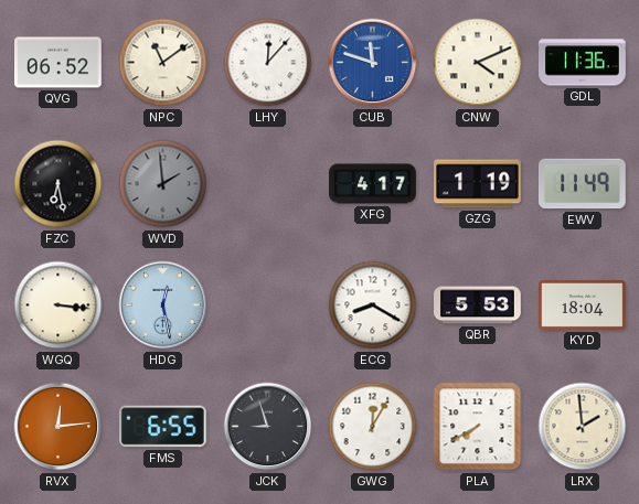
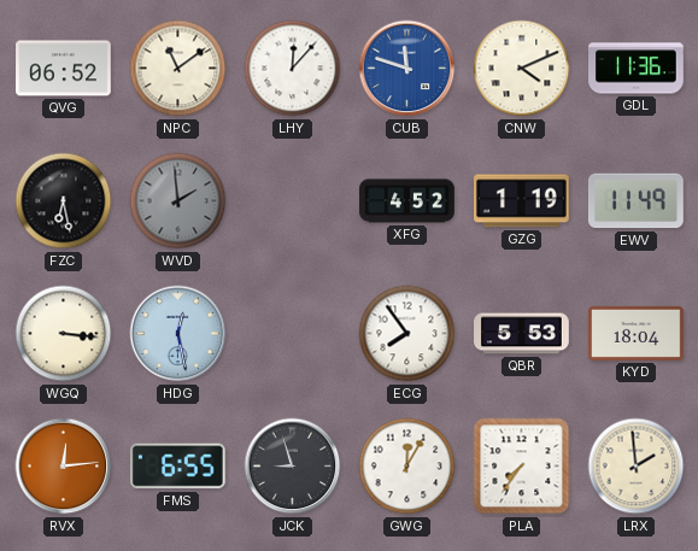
XFG: 4:17 -> 4:52 (407, 201)
ECG: 8:20 -> 7:54 (407, 334)
PLA: 7:40 -> 7:36 (522, 467)
